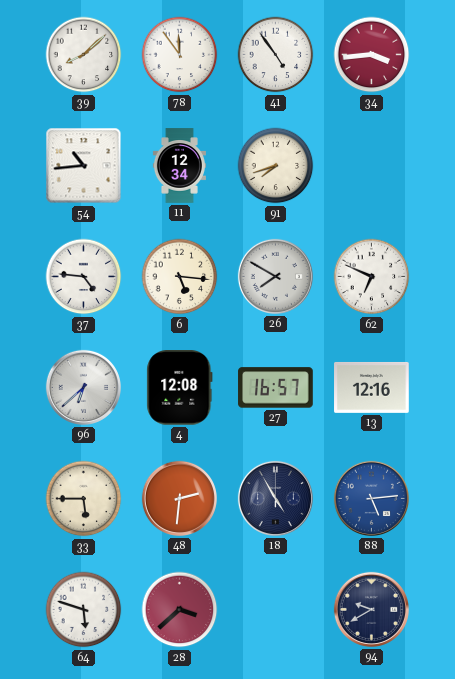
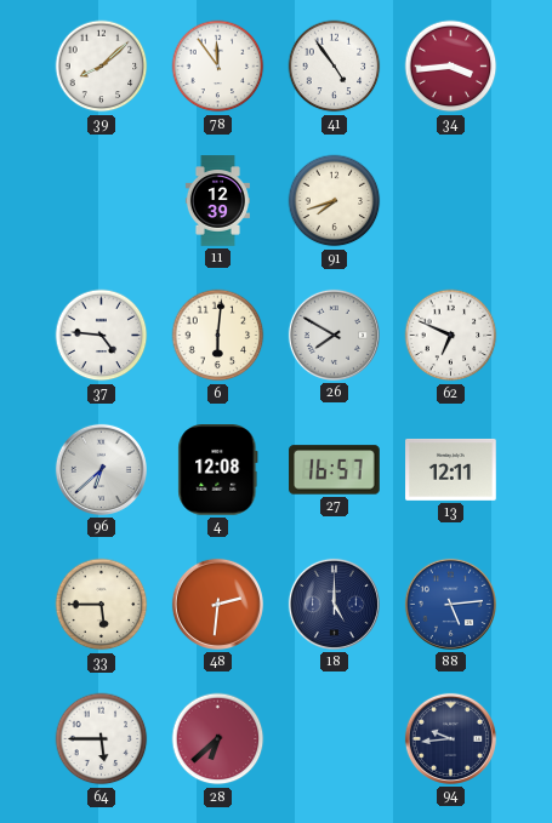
54: 10:44 -> none (84, 166)
11: 12:34 -> 12:39 (217, 201)
6: 5:16 -> 6:01 (218, 336)
13: 12:16 -> 12:11 (451, 469)
18: 4:55 -> 5:00 (334, 604)
64: 5:48 -> 5:45 (102, 739)
28: 3:38 -> 6:38 (218, 739)
94: 9:40 -> 9:44 (450, 738)
